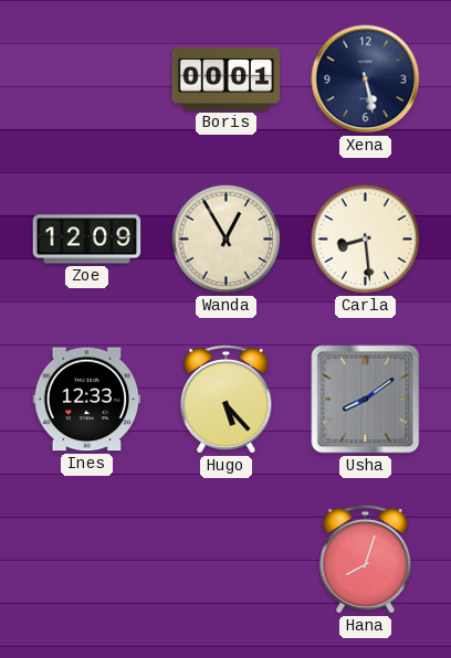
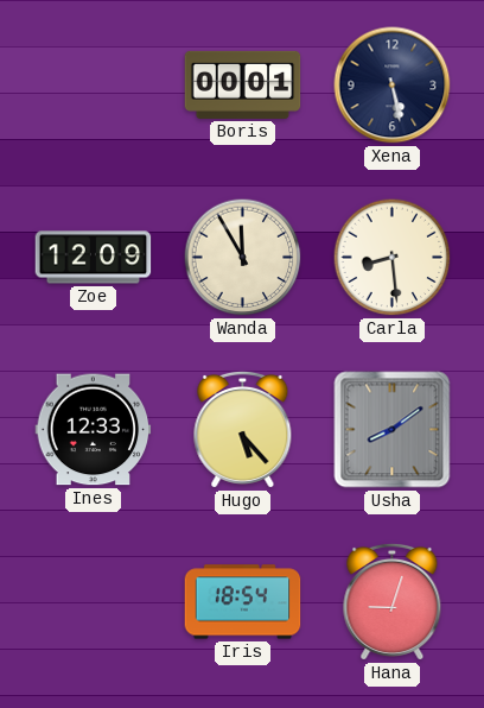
Wanda: 12:55 -> 11:55 (243, 258)
Iris: none -> 18:54 (243, 602)
Hana: 8:03 -> 9:03 (393, 601)
